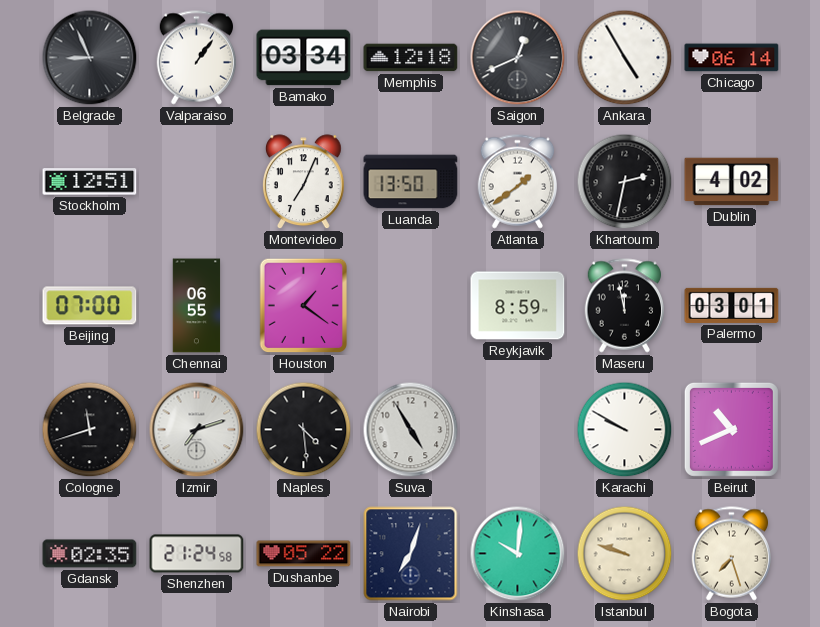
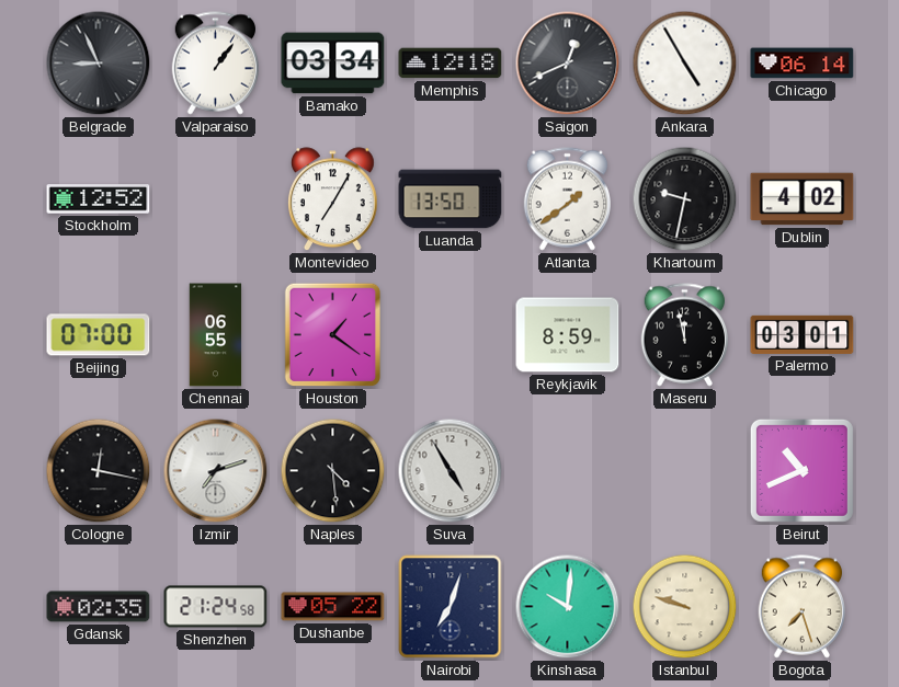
Stockholm: 12:51 -> 12:52 (99, 199)
Montevideo: 7:04 -> 7:05 (332, 199)
Khartoum: 2:32 -> 9:32 (685, 199)
Cologne: 11:42 -> 12:17 (99, 471)
Karachi: 9:50 -> none (625, 430)
